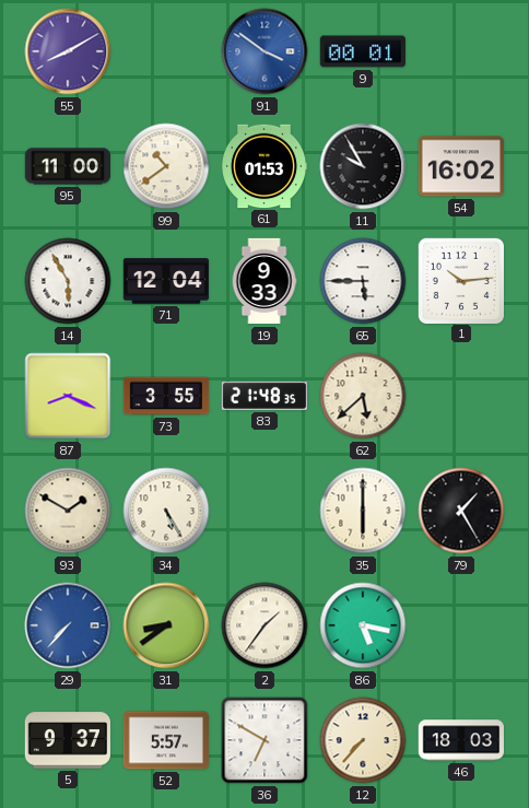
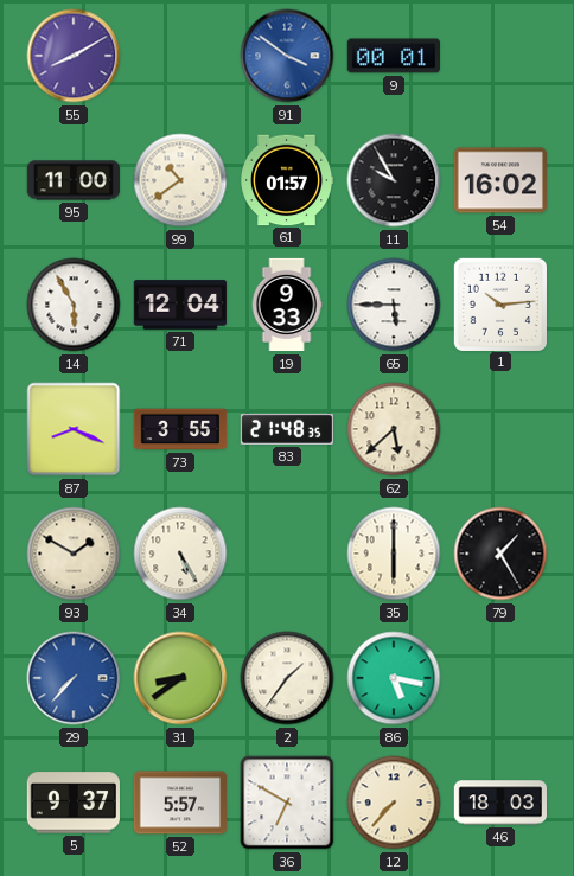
61: 01:53 -> 01:57 (287, 180)
